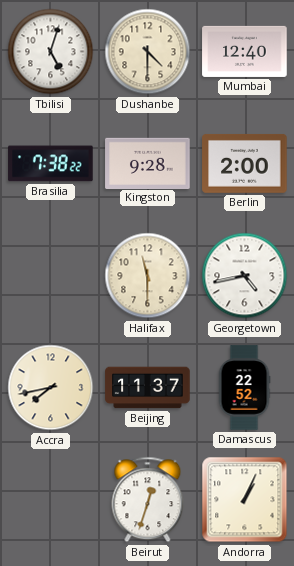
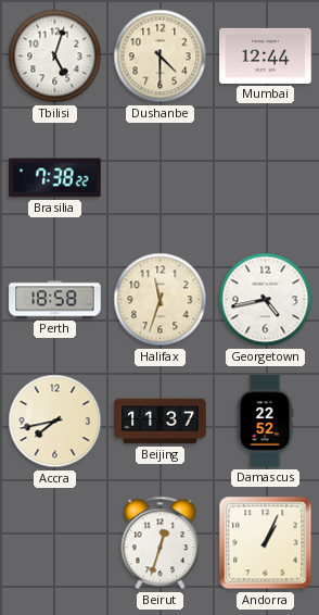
Mumbai: 12:40 -> 12:44 (266, 55)
Kingston: 9:28 -> none (148, 163)
Berlin: 2:00 -> none (245, 163)
Perth: none -> 18:58 (55, 300)
Halifax: 11:30 -> 11:33 (161, 300)
